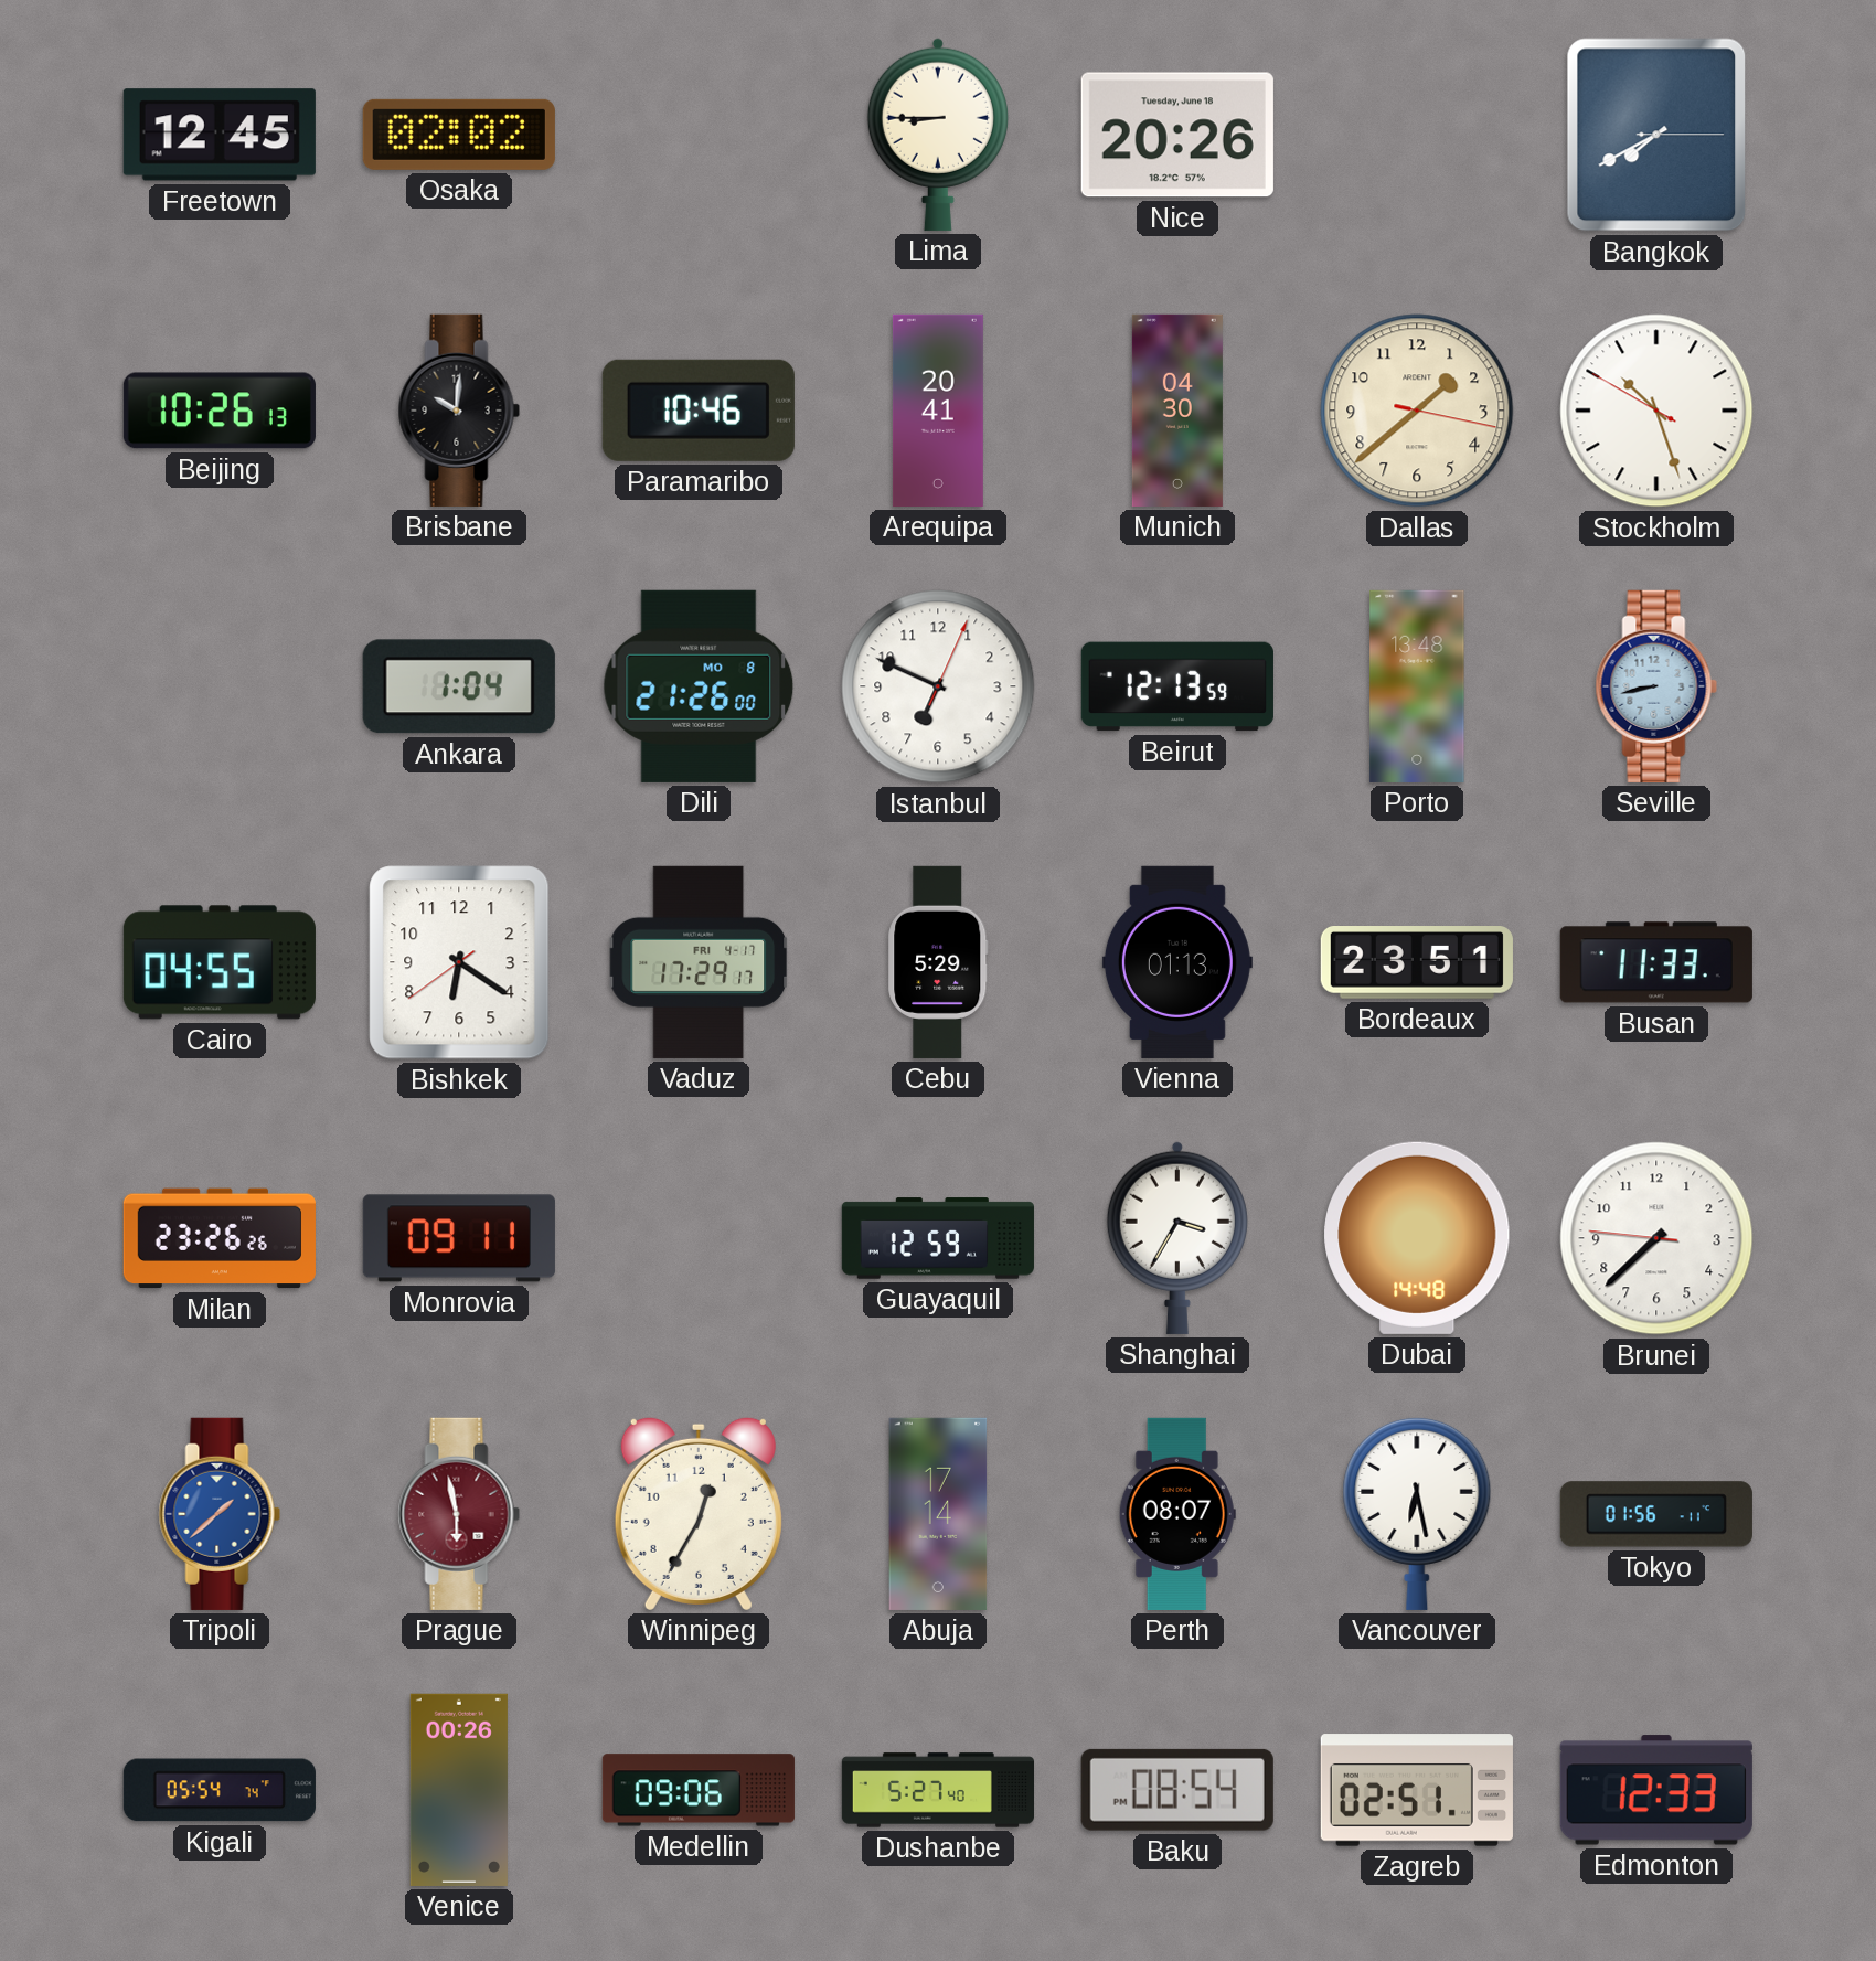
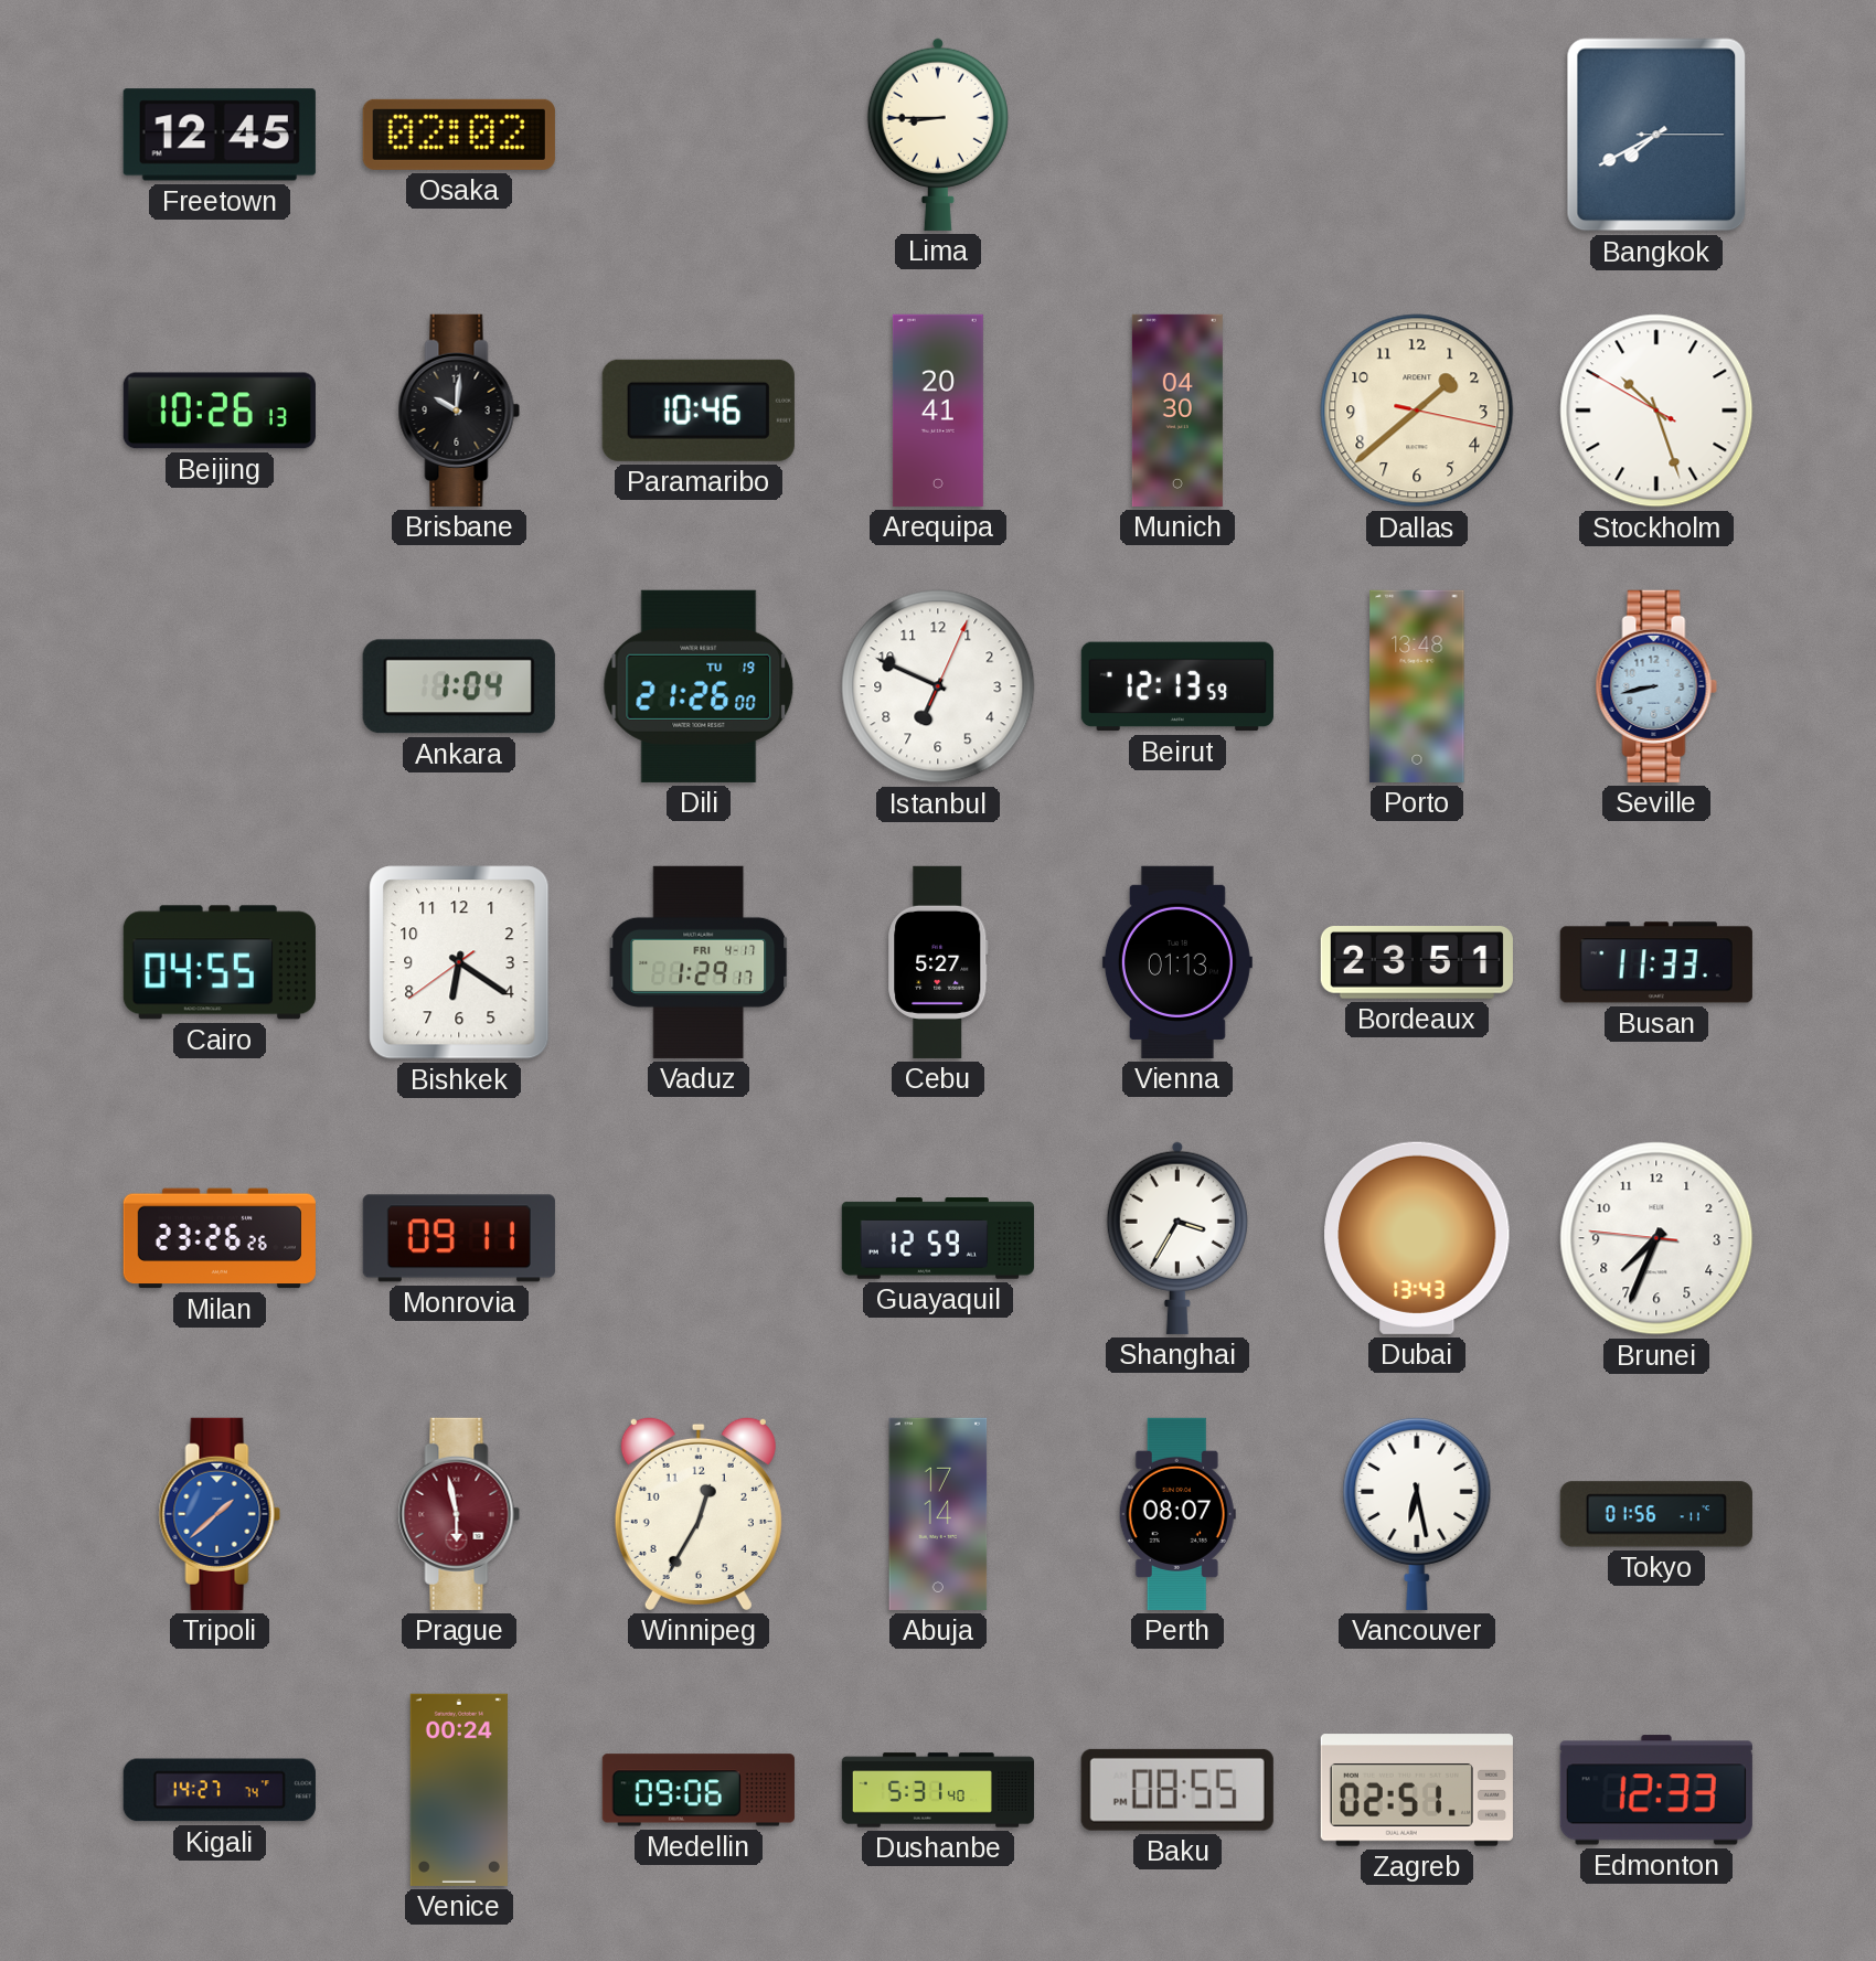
Nice: 20:26 -> none (1177, 135)
Dili date: MO 8 -> TU 19 (699, 686)
Vaduz: 17:29 -> 1:29 (699, 962)
Cebu: 5:29 -> 5:27 (938, 962)
Dubai: 14:48 -> 13:43 (1417, 1238)
Brunei: 7:37 -> 7:33 (1656, 1238)
Kigali: 05:54 -> 14:27 (220, 1790)
Venice: 00:26 -> 00:24 (459, 1790)
Dushanbe: 5:27 -> 5:31 (937, 1790)
Baku: 08:54 -> 08:55 (1177, 1790)
